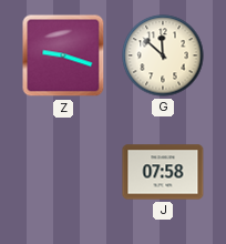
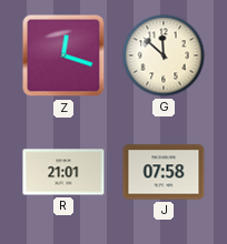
Z: 9:18 -> 12:18 (63, 55)
R: none -> 21:01 (63, 172)
